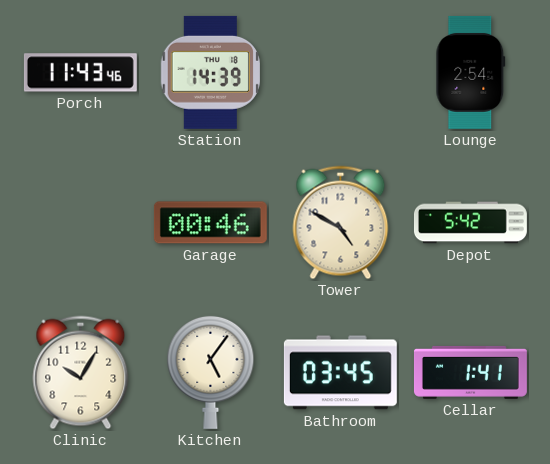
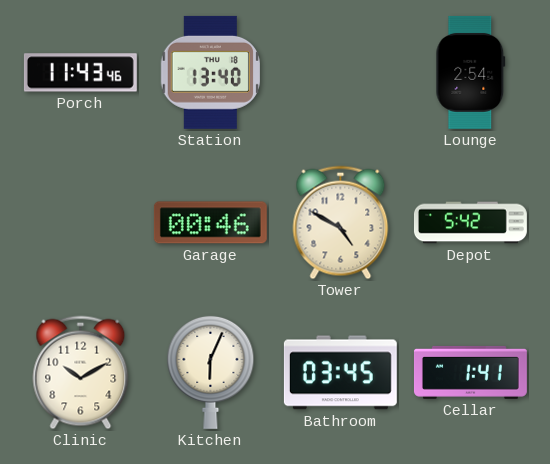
Station: 14:39 -> 13:40 (210, 72)
Clinic: 10:05 -> 10:10 (81, 373)
Kitchen: 5:06 -> 6:04 (211, 372)
